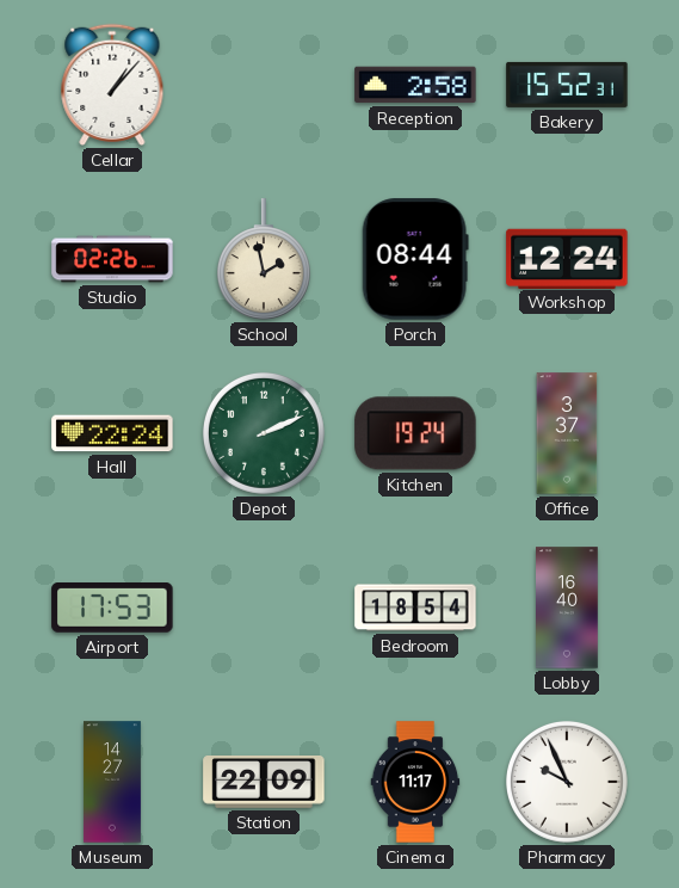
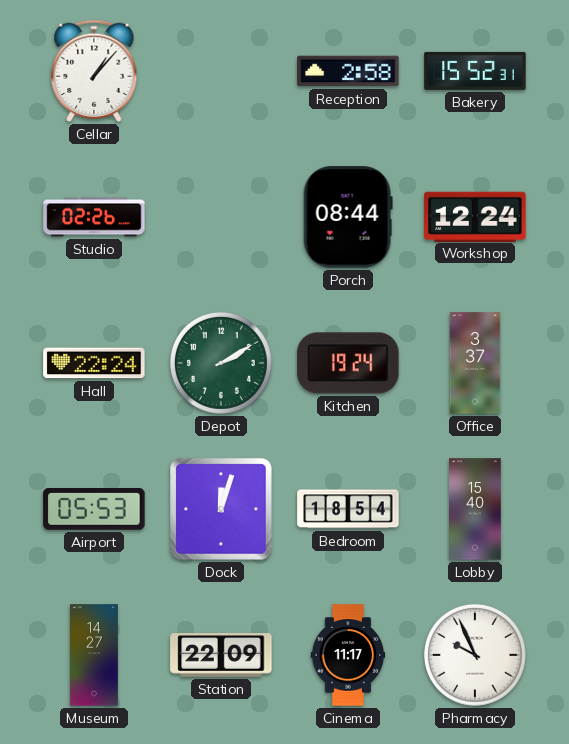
School: 1:58 -> none (264, 259)
Depot: 2:11 -> 2:10 (221, 363)
Airport: 17:53 -> 05:53 (94, 510)
Dock: none -> 12:03 (221, 509)
Lobby: 16:40 -> 15:40 (475, 509)
